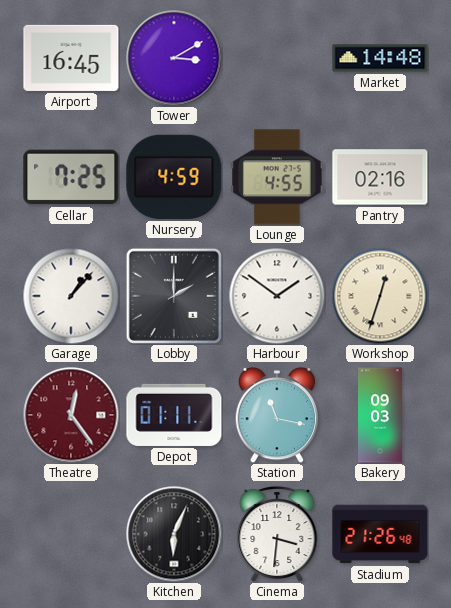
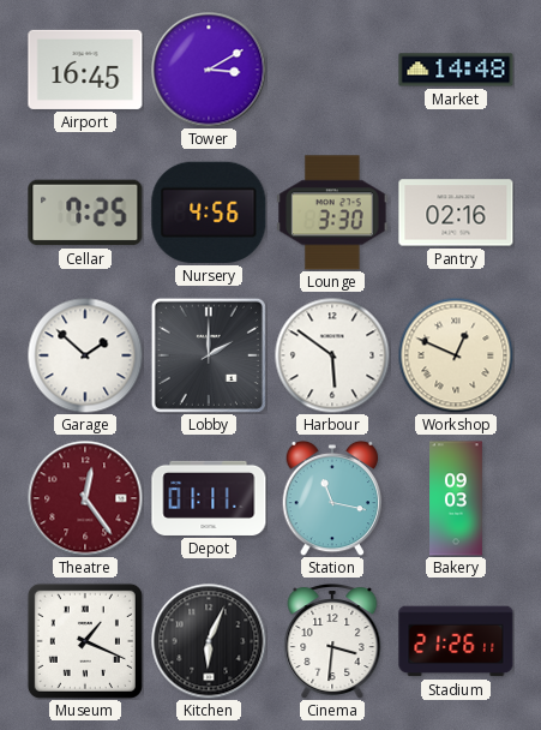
Nursery: 4:59 -> 4:56 (209, 213)
Lounge: 4:55 -> 3:30 (332, 213)
Garage: 1:07 -> 1:52 (85, 355)
Harbour: 1:51 -> 5:51 (332, 355)
Workshop: 12:33 -> 12:49 (456, 355)
Museum: none -> 1:19 (85, 641)
Stadium: 21:26:48 -> 21:26:11 (456, 641)
